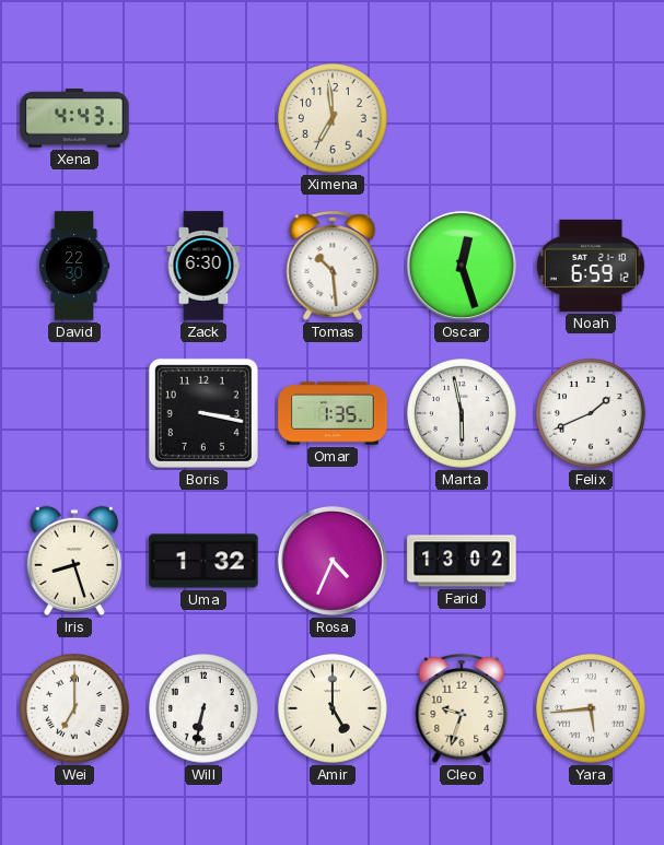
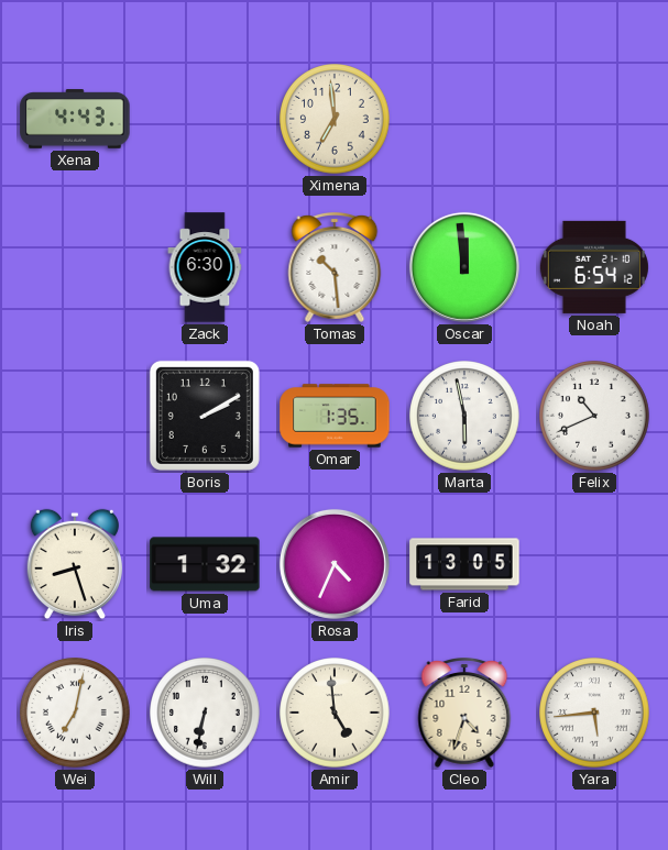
David: 22:30 -> none (75, 266)
Oscar: 12:27 -> 11:59 (464, 267)
Noah: 6:59 -> 6:54 (594, 267)
Boris: 3:17 -> 2:10 (205, 416)
Felix: 1:41 -> 10:41 (594, 416)
Farid: 13:02 -> 13:05 (464, 564)
Wei: 7:00 -> 7:02 (75, 713)
Amir: 5:00 -> 4:59 (335, 713)
Cleo: 9:33 -> 4:33 (464, 714)
